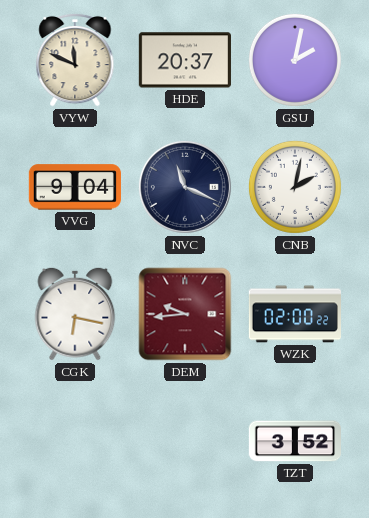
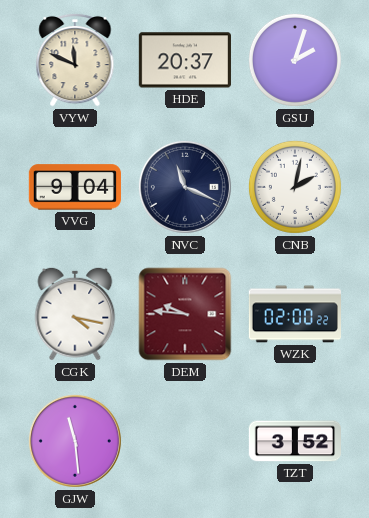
GSU: 2:02 -> 2:03 (295, 60)
CGK: 6:17 -> 4:17 (75, 314)
DEM: 9:44 -> 9:46 (185, 314)
GJW: none -> 11:29 (75, 441)
